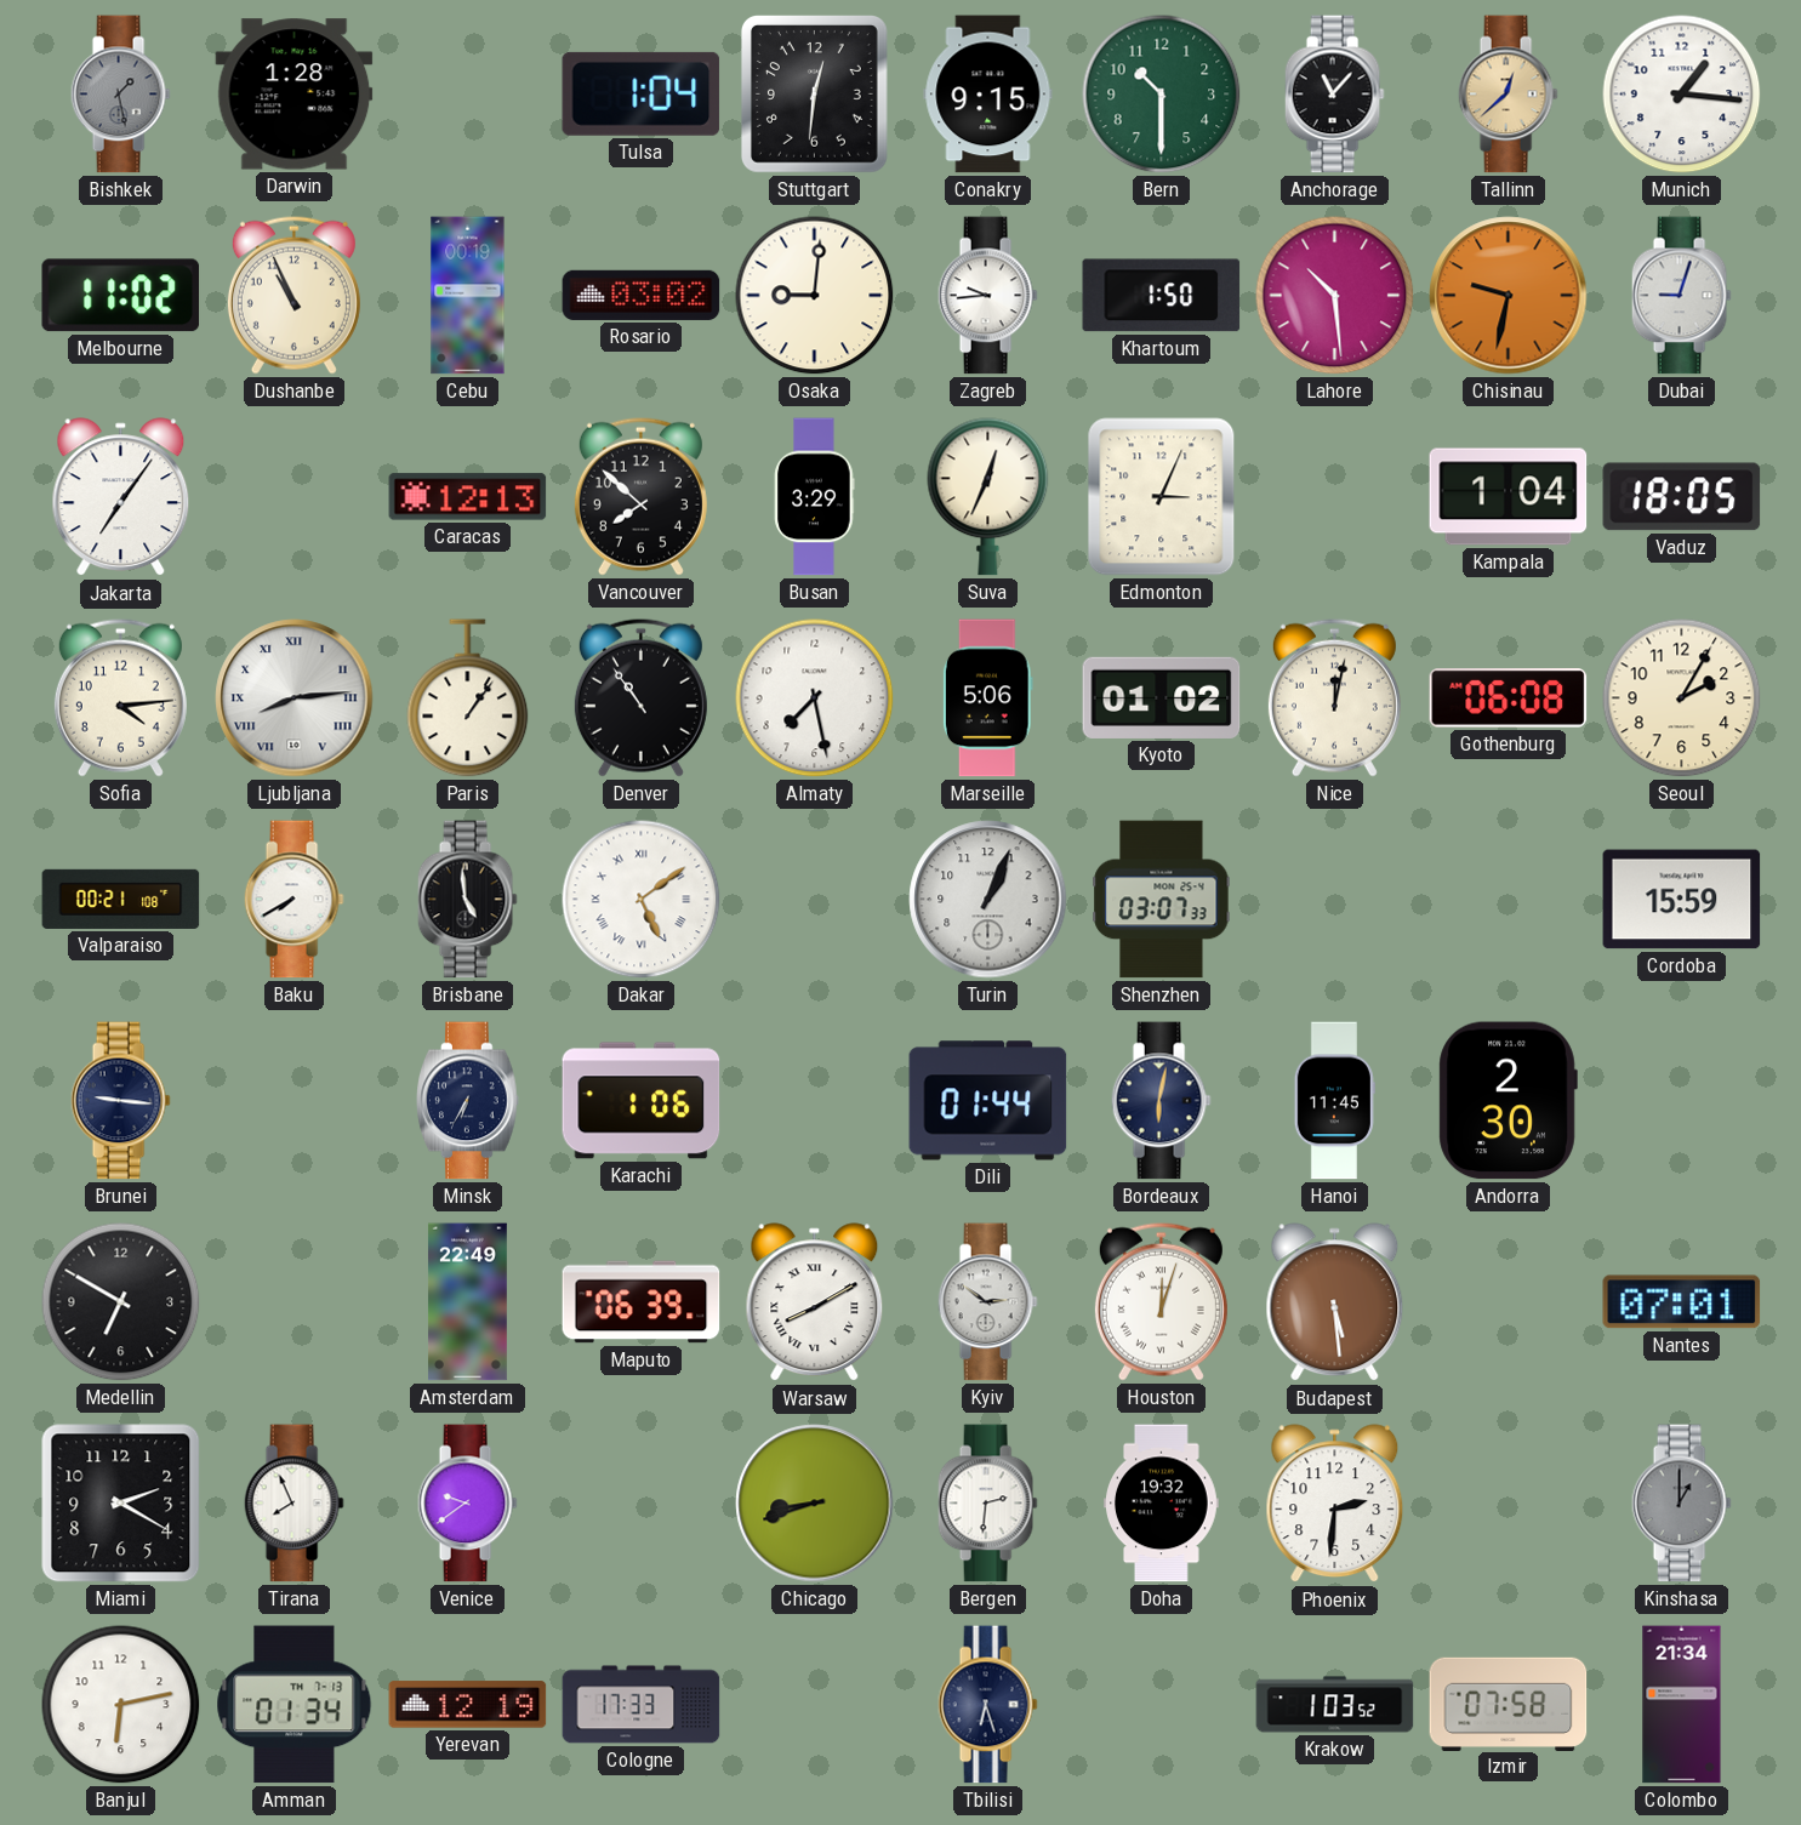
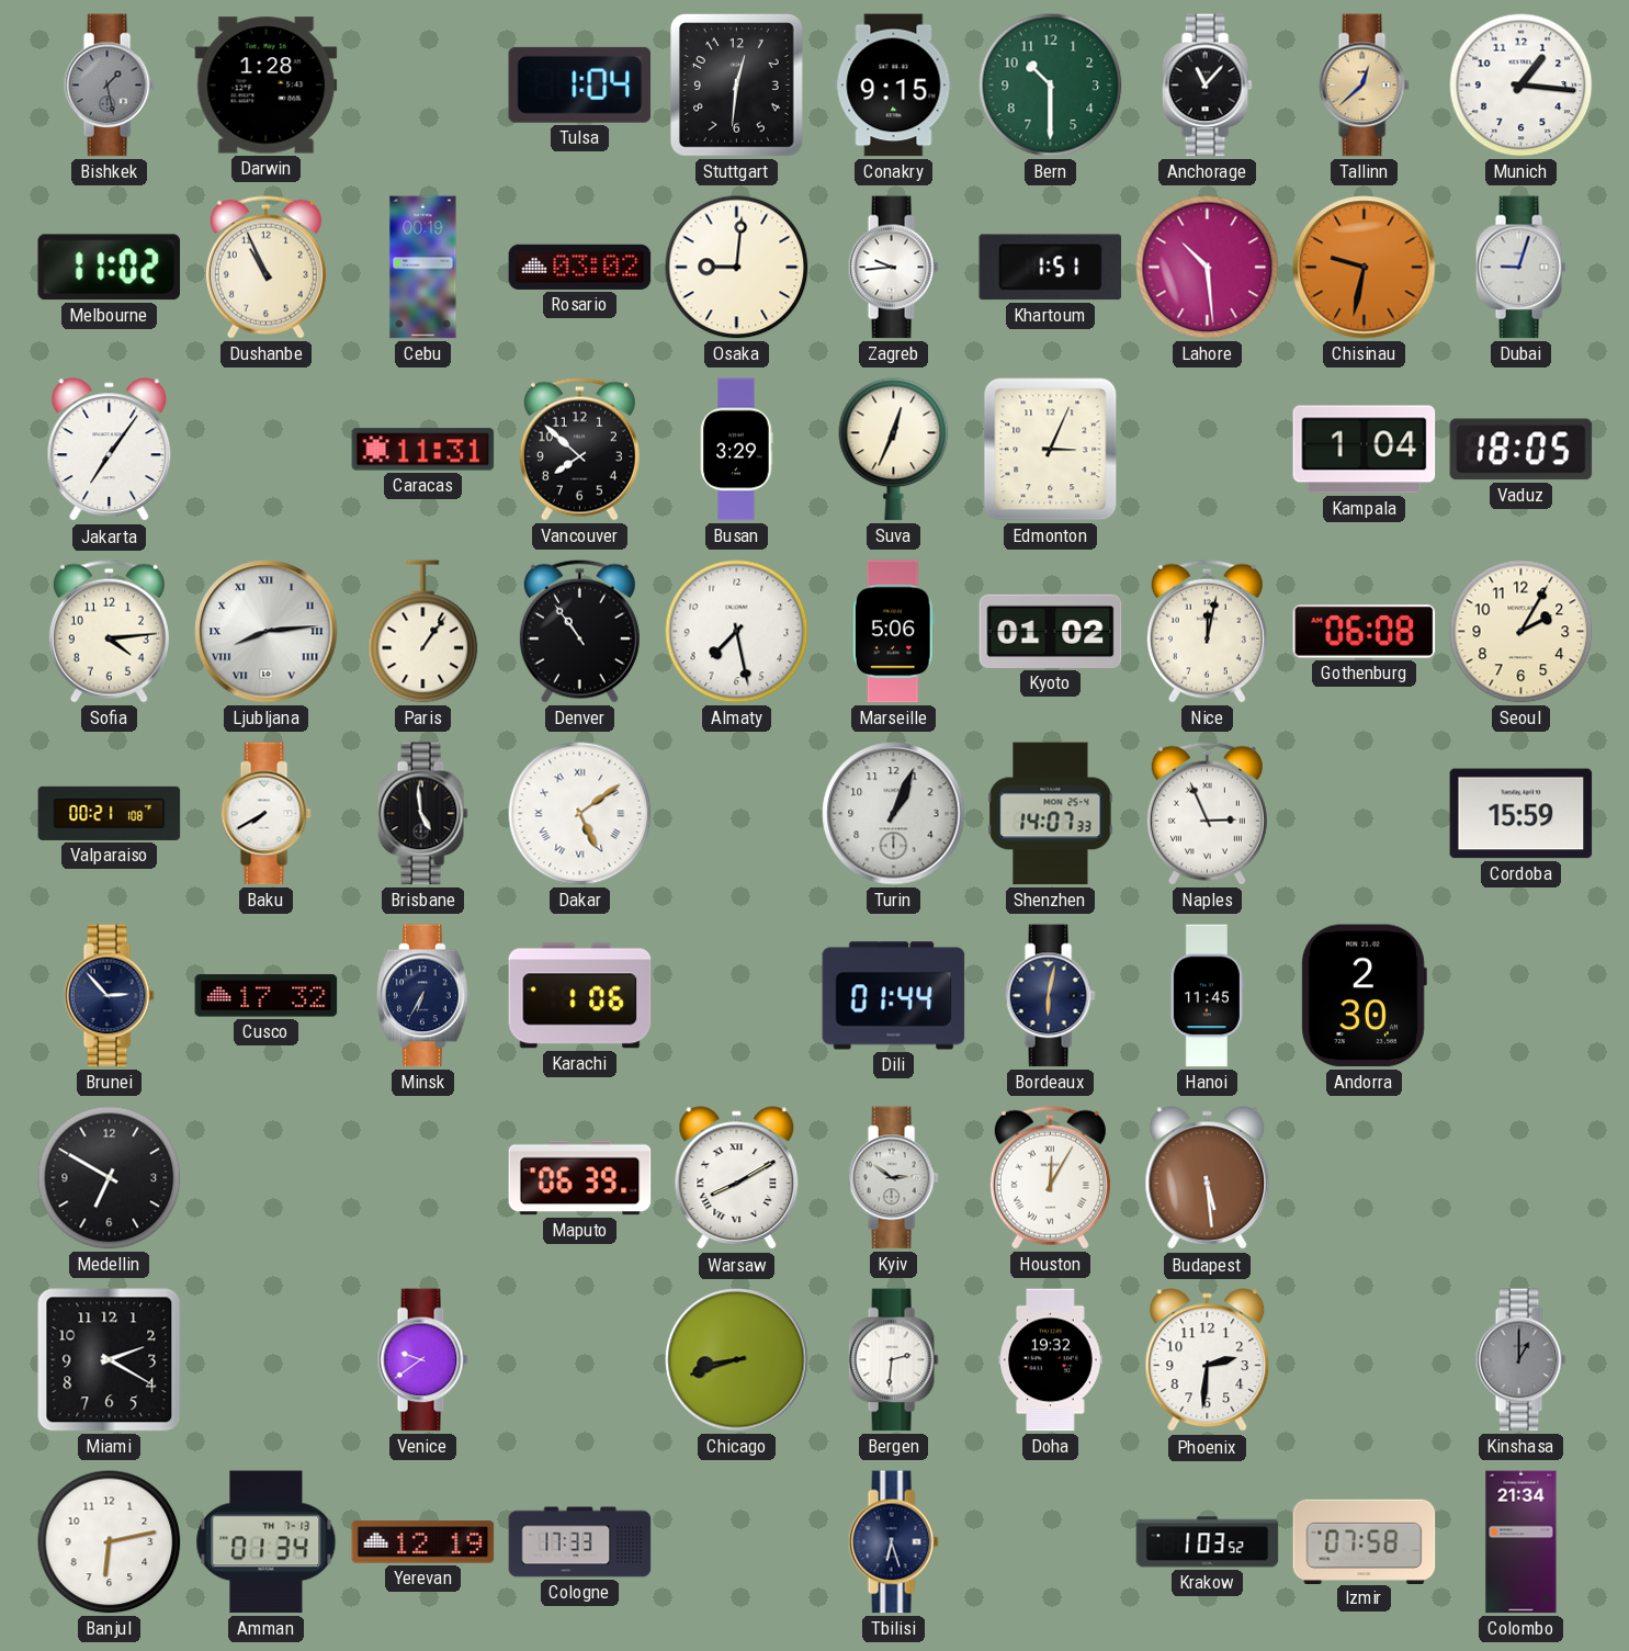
Khartoum: 1:50 -> 1:51 (1051, 268)
Caracas: 12:13 -> 11:31 (423, 450)
Shenzhen: 03:07 -> 14:07 (1051, 814)
Naples: none -> 2:56 (1207, 813)
Brunei: 9:16 -> 2:53 (109, 996)
Cusco: none -> 17:32 (267, 996)
Amsterdam: 22:49 -> none (467, 1302)
Houston: 12:03 -> 12:05 (1050, 1177)
Nantes: 07:01 -> none (1682, 1302)
Tirana: 7:56 -> none (293, 1504)
